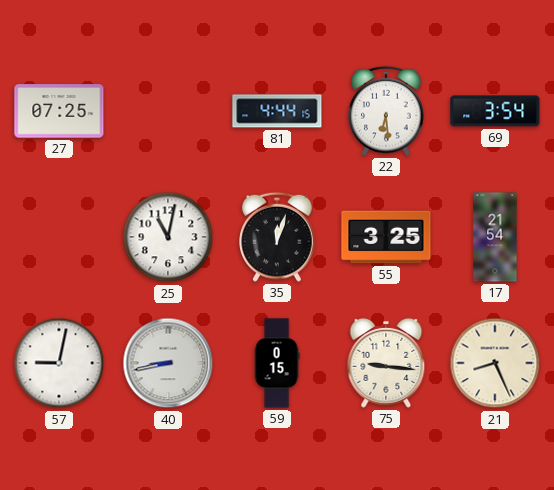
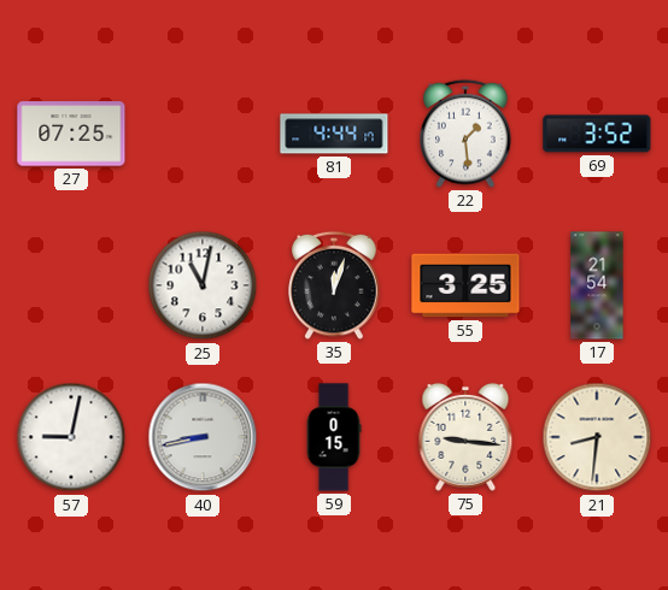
81: 4:44:15 -> 4:44:17 (334, 134)
22: 6:29 -> 1:29 (465, 134)
69: 3:54 -> 3:52 (597, 134)
21: 8:26 -> 8:31 (597, 437)
